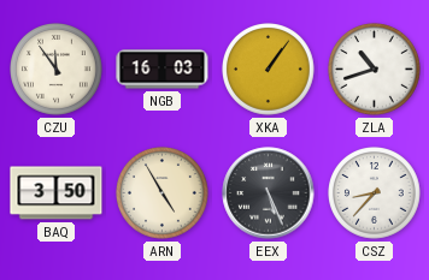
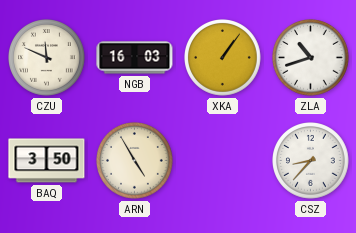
CZU: 11:54 -> 11:49 (47, 58)
EEX: 5:26 -> none (269, 193)
